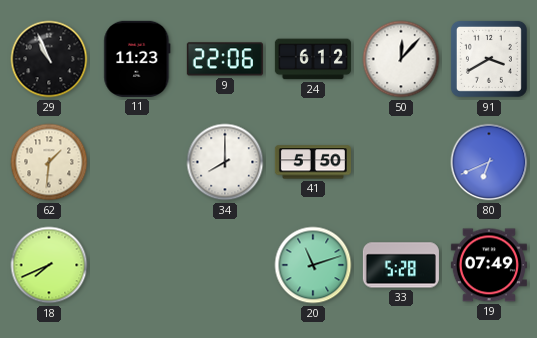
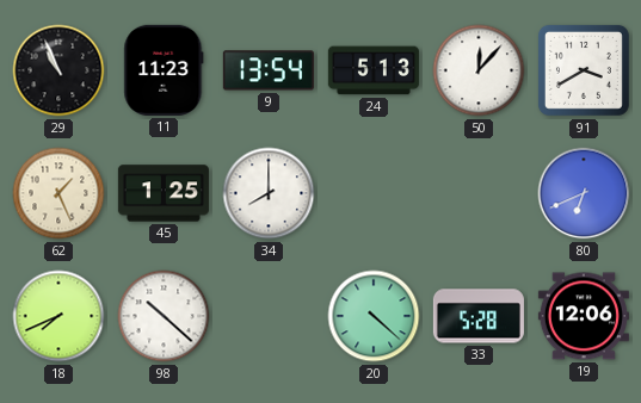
9: 22:06 -> 13:54 (269, 70)
24: 6:12 -> 5:13 (374, 70)
62: 1:31 -> 1:26 (58, 193)
45: none -> 1:25 (164, 193)
41: 5:50 -> none (313, 162)
98: none -> 10:22 (164, 316)
20: 11:12 -> 4:22 (374, 316)
19: 07:49 -> 12:06 (584, 316)
